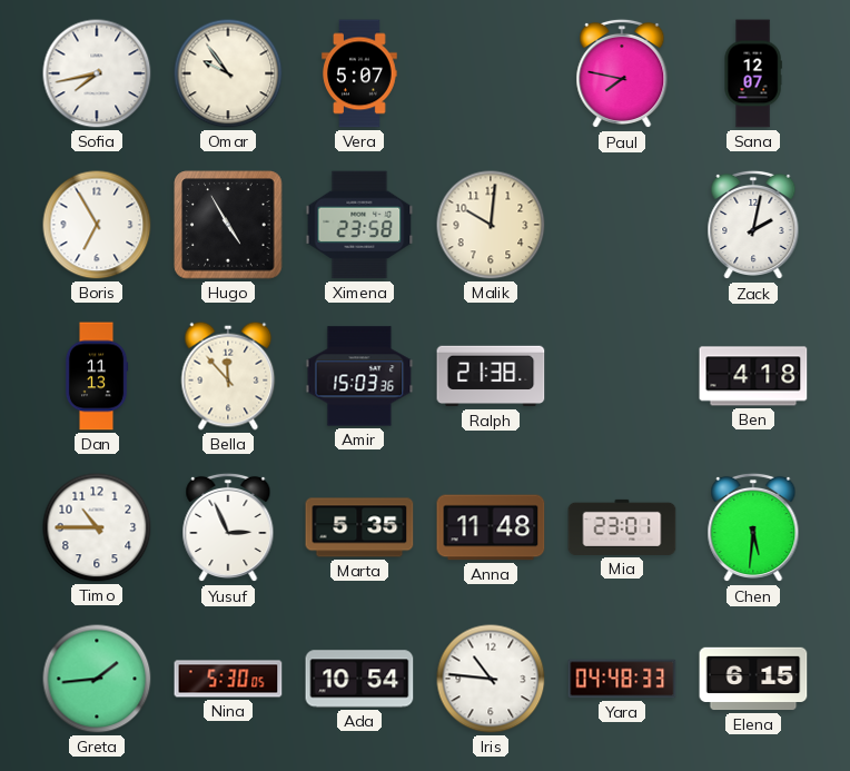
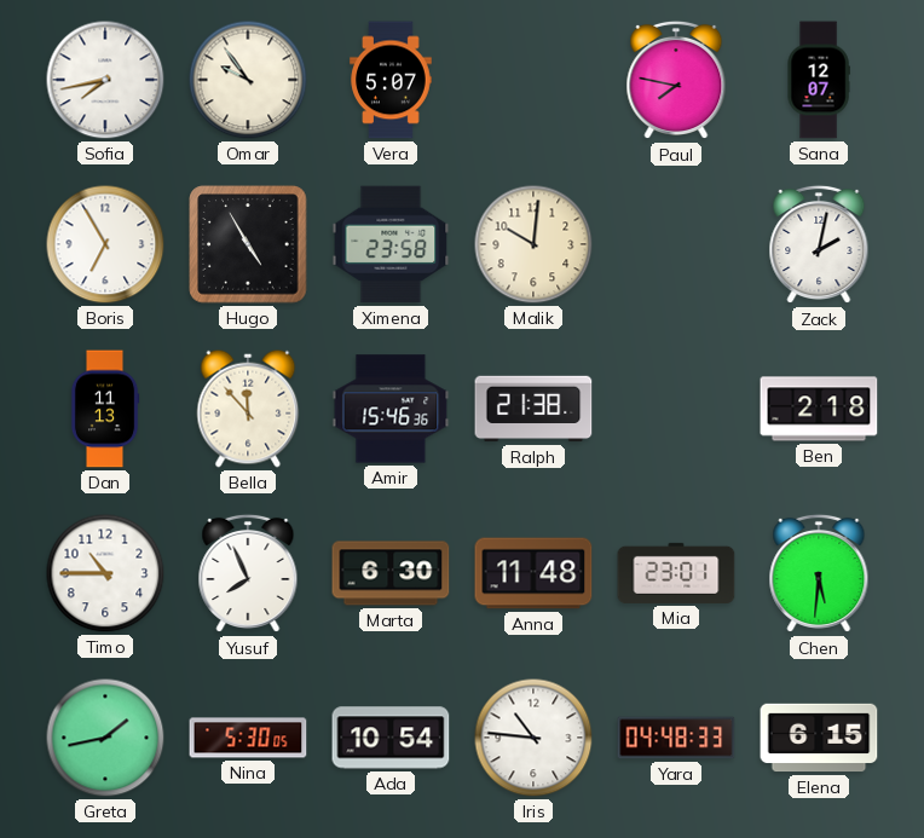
Amir: 15:03 -> 15:46 (391, 409)
Ben: 4:18 -> 2:18 (819, 409)
Yusuf: 2:56 -> 7:56 (248, 573)
Marta: 5:35 -> 6:30 (391, 573)
Greta: 1:44 -> 1:43 (105, 738)
